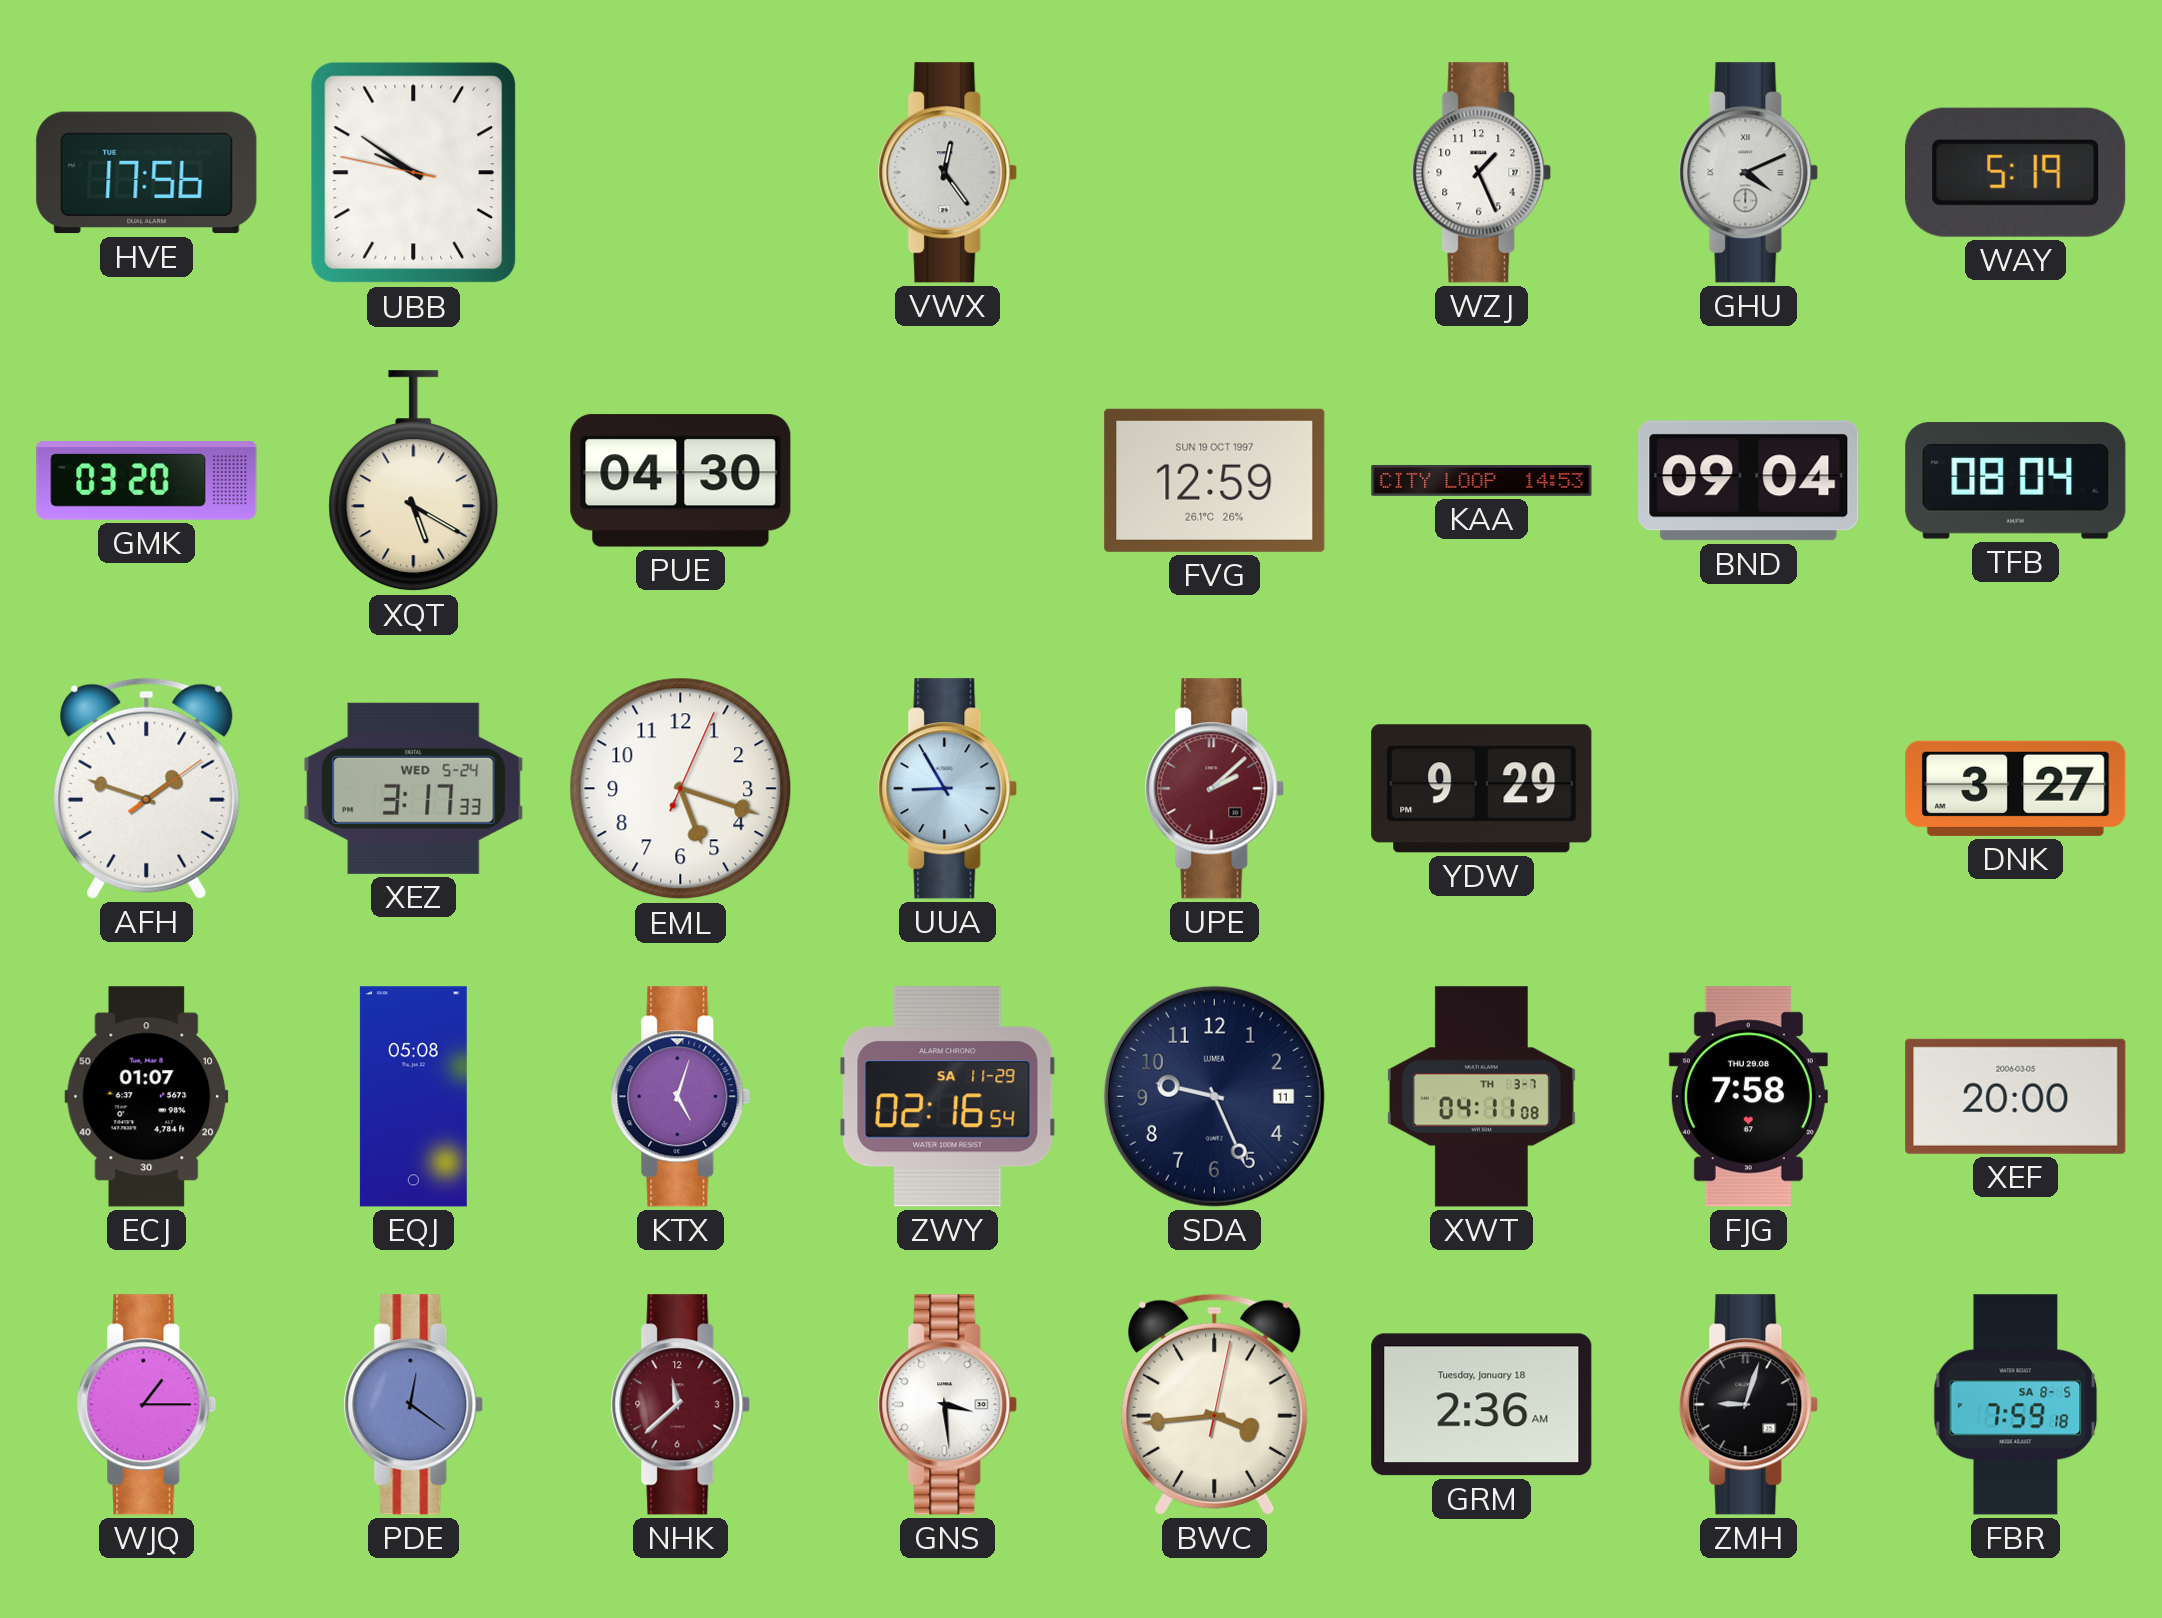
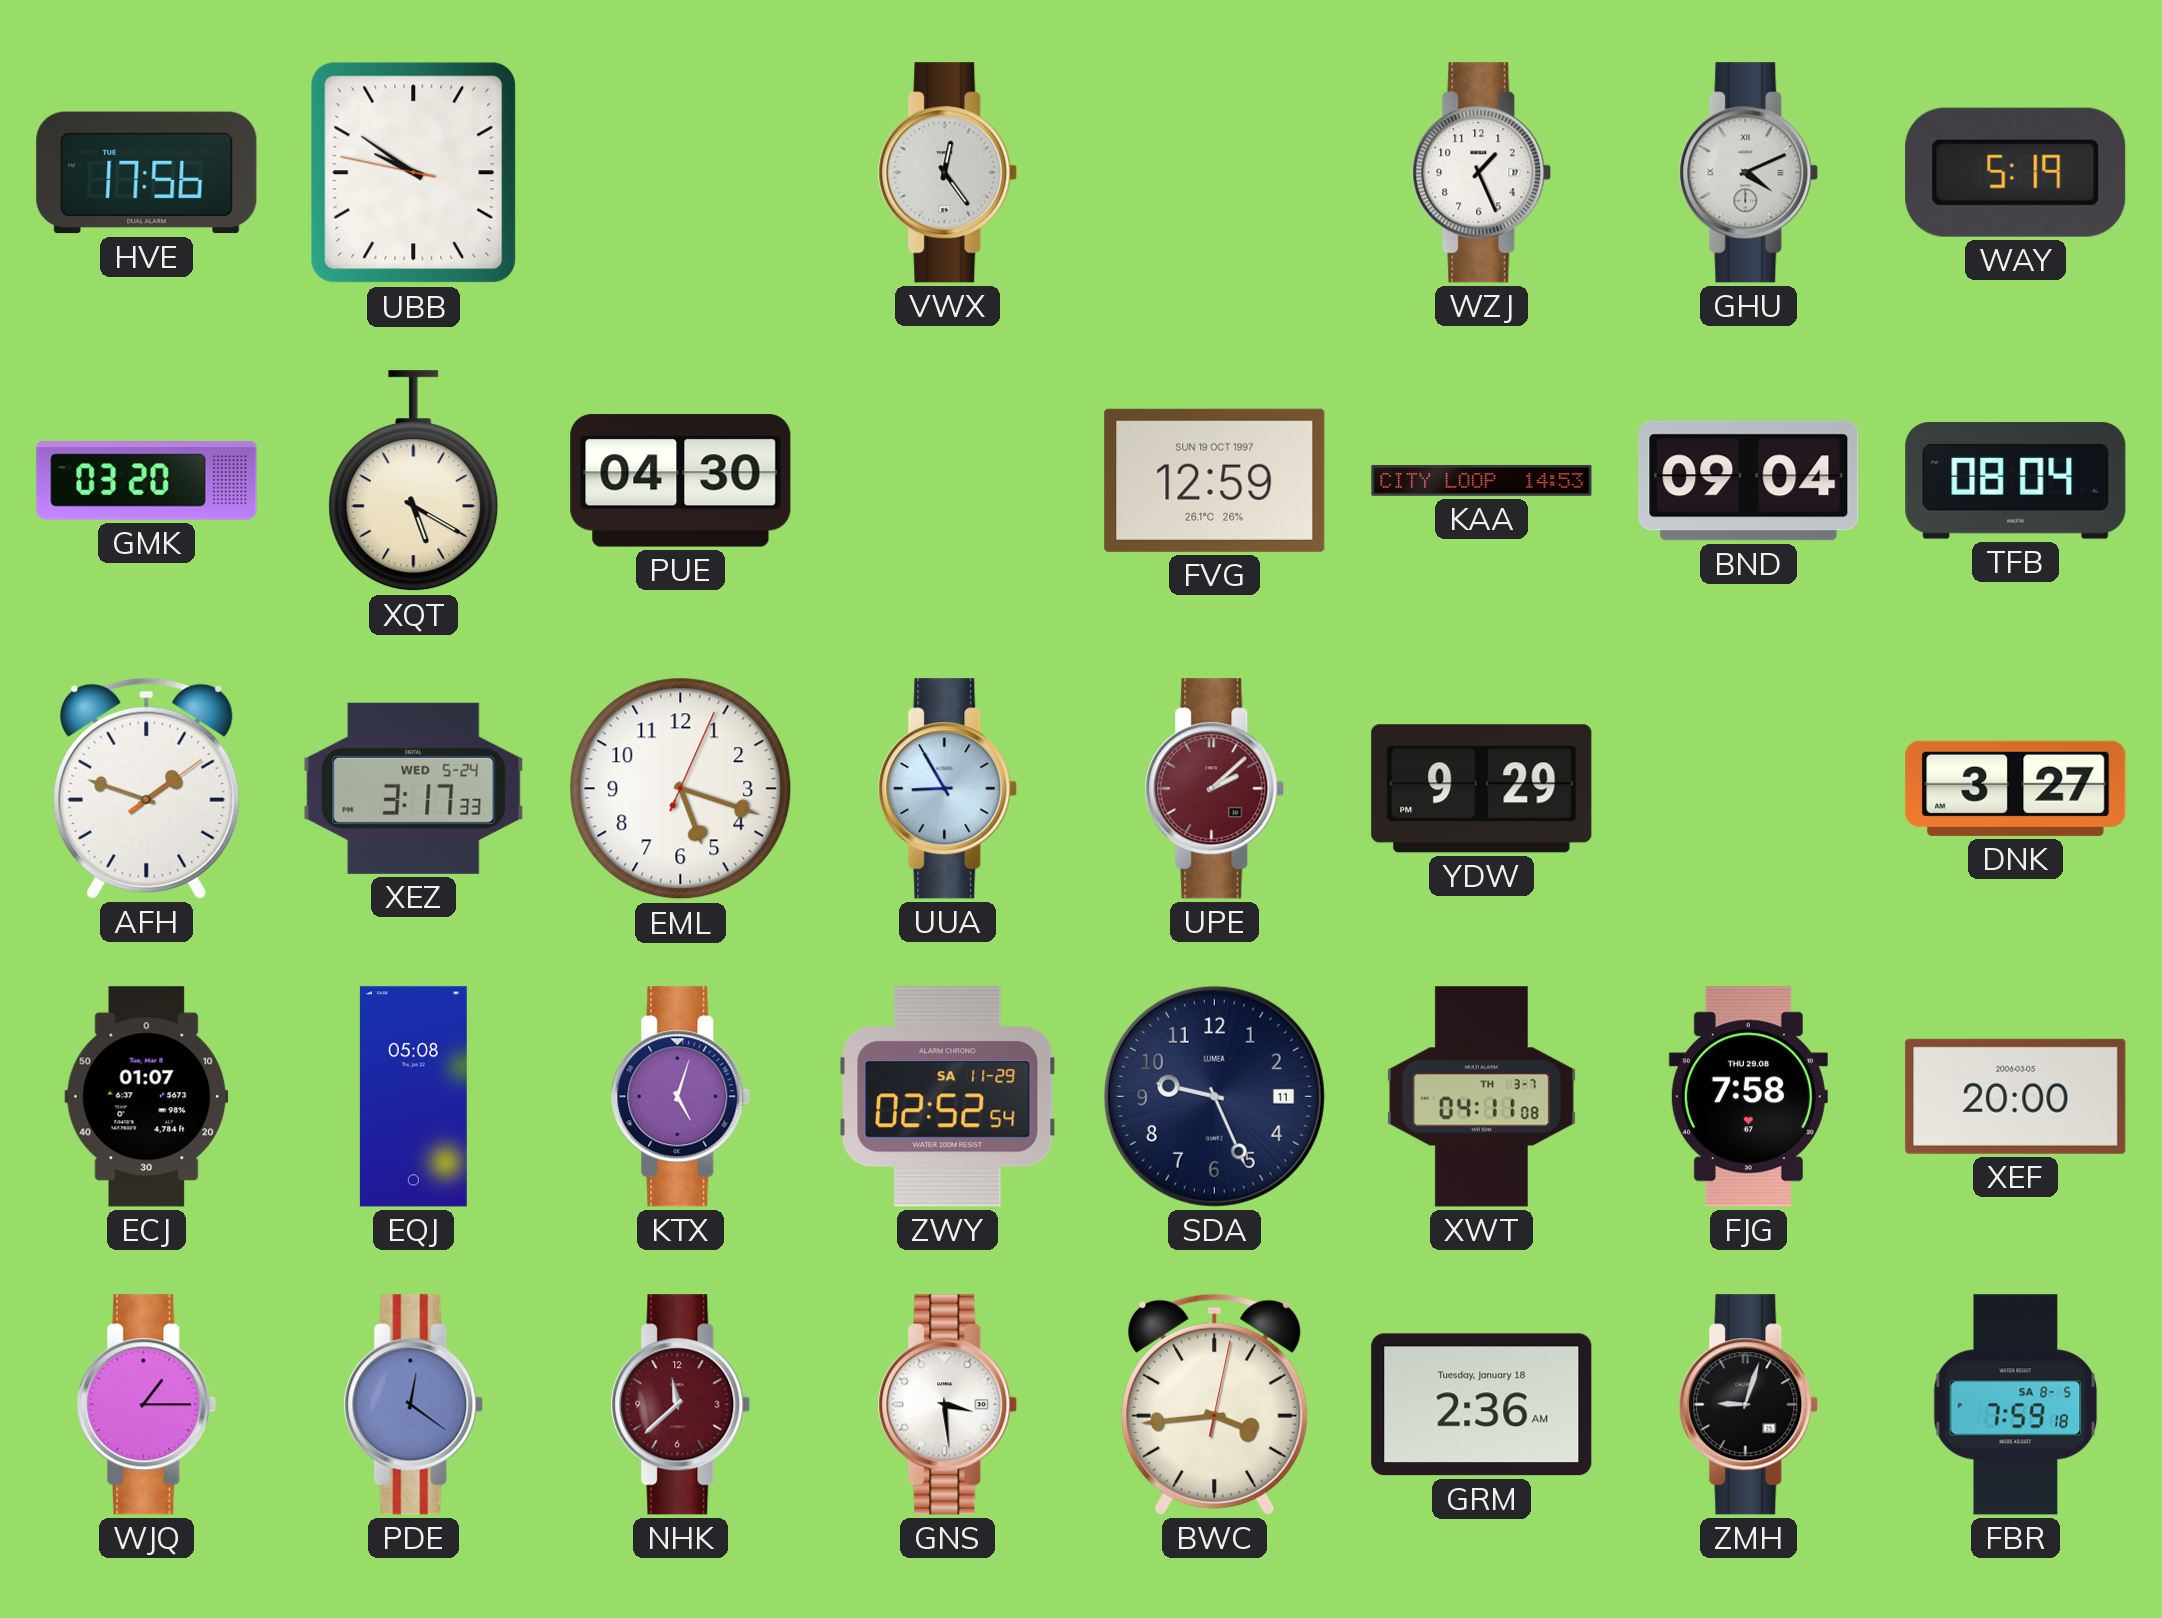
ZWY: 02:16 -> 02:52 (948, 1097)
